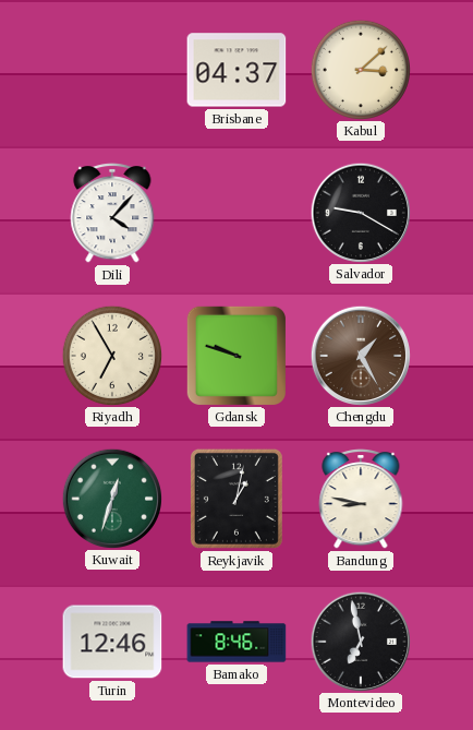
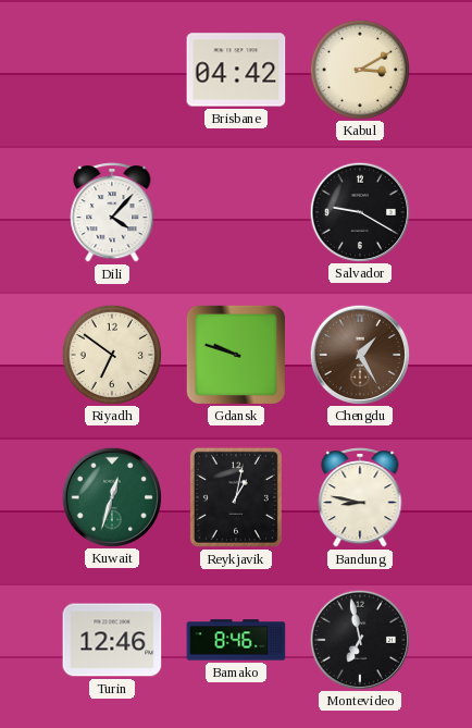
Brisbane: 04:37 -> 04:42 (236, 70)
Kabul: 3:08 -> 3:10 (359, 69)
Riyadh: 6:55 -> 6:51 (111, 354)
